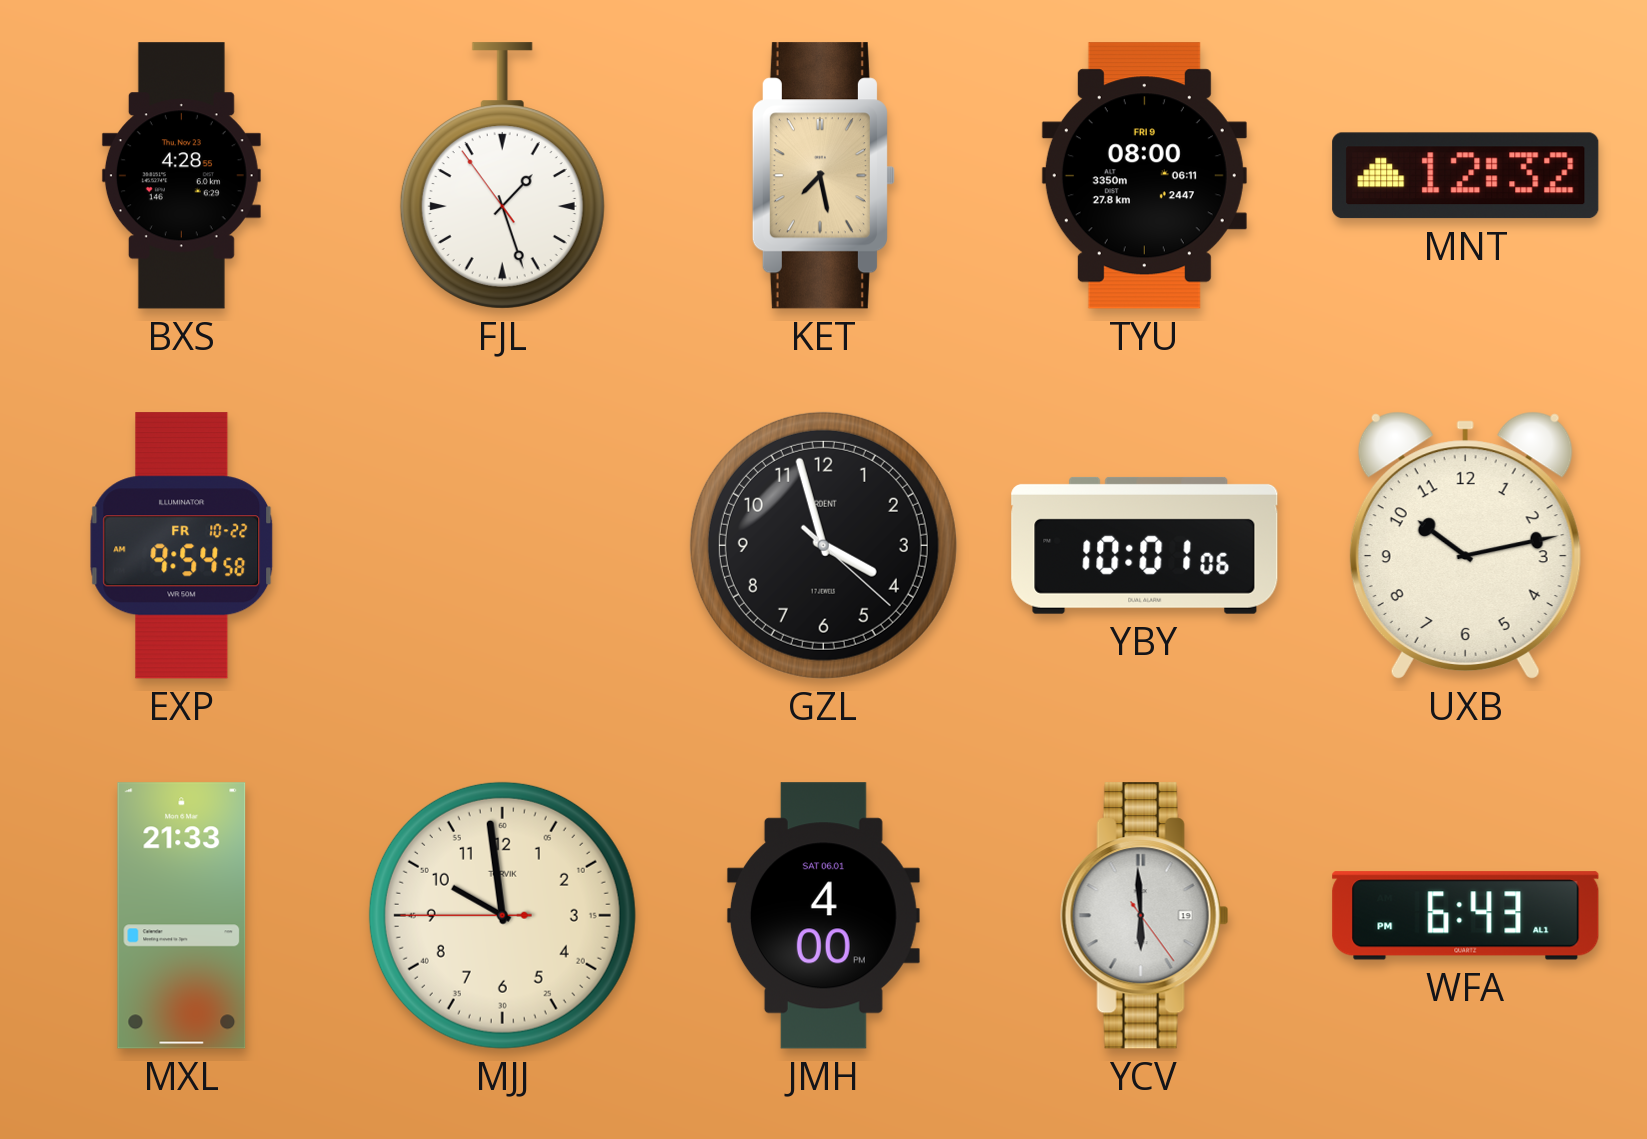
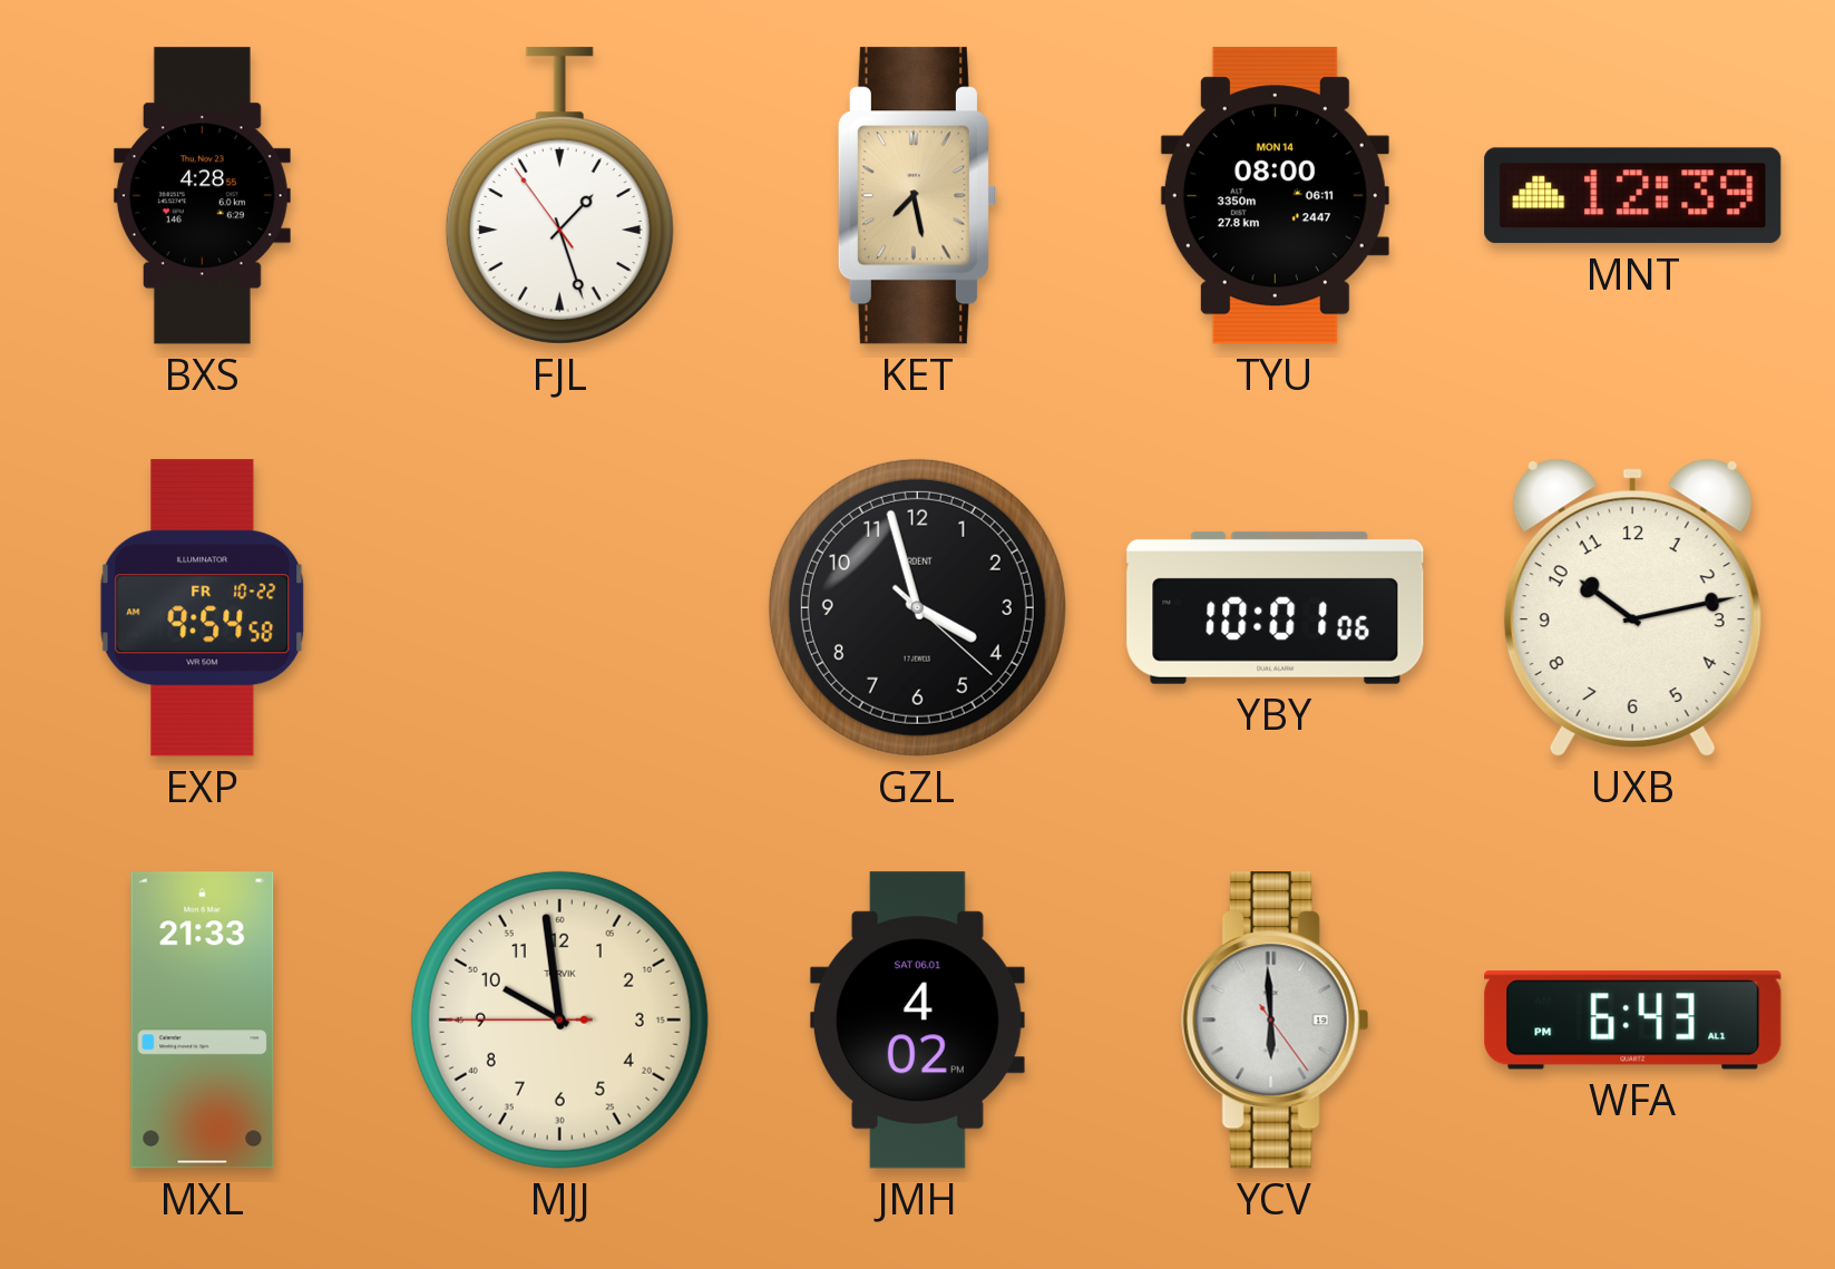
TYU date: FRI 9 -> MON 14 (1275, 196)
MNT: 12:32 -> 12:39 (1633, 196)
JMH: 4:00 -> 4:02 (917, 1021)
